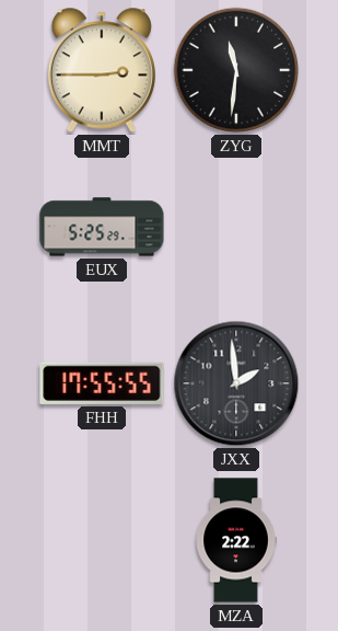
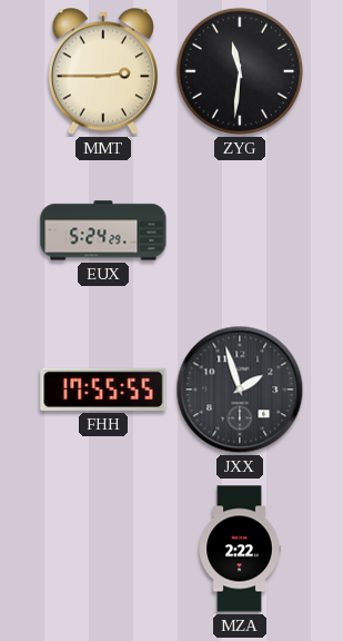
EUX: 5:25 -> 5:24 (103, 230)
JXX: 1:59 -> 1:57 (240, 389)
